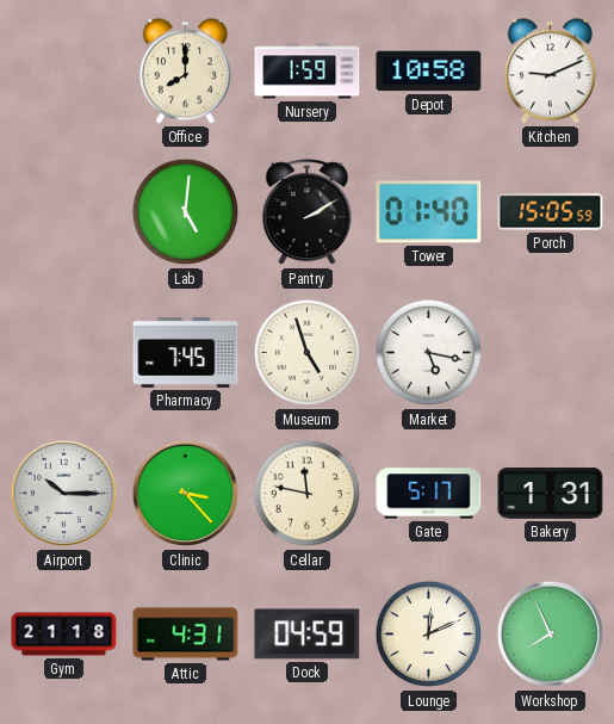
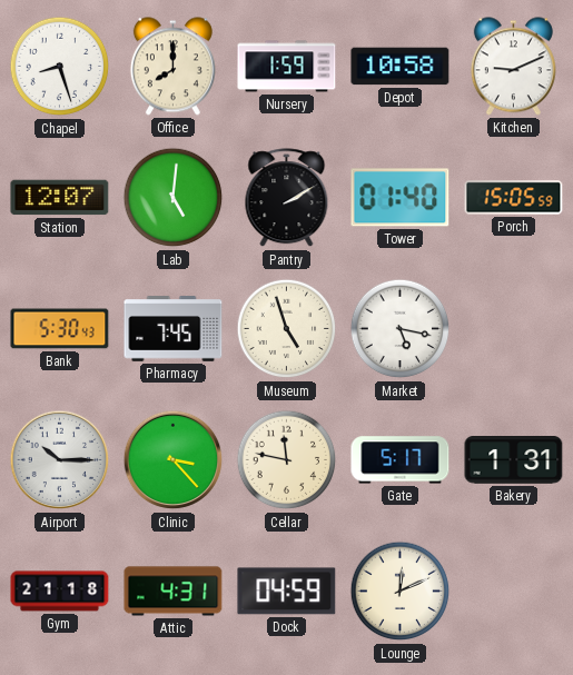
Chapel: none -> 8:27 (60, 67)
Station: none -> 12:07 (60, 198)
Bank: none -> 5:30 (60, 329)
Workshop: 7:56 -> none (551, 635)
